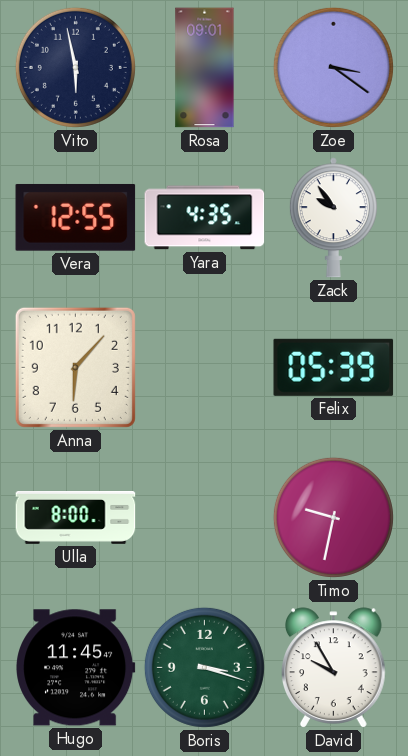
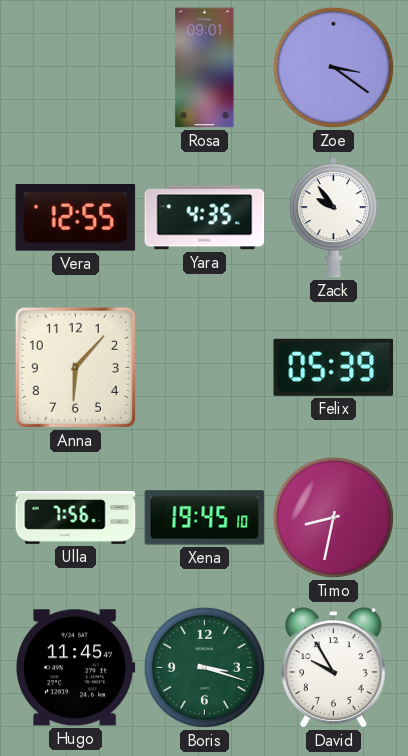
Vito: 5:58 -> none (75, 67)
Ulla: 8:00 -> 7:56 (76, 518)
Xena: none -> 19:45 (205, 518)
Timo: 9:32 -> 8:32 (333, 517)
